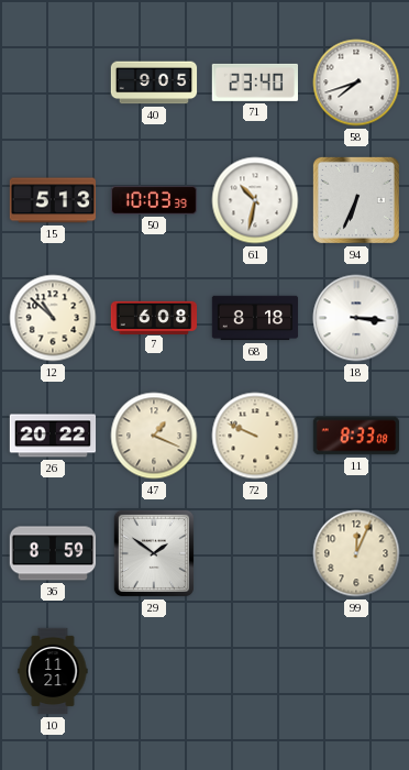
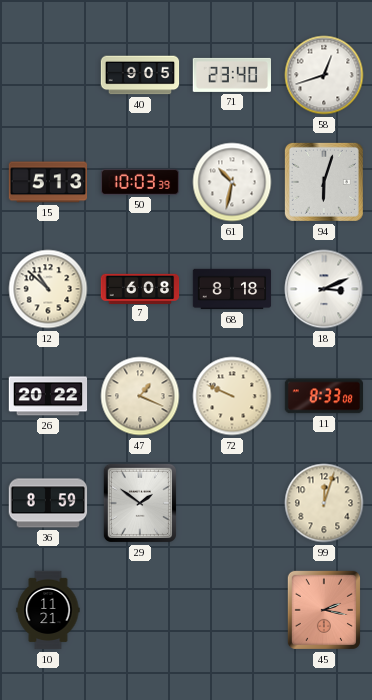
58: 7:42 -> 12:42 (324, 75)
94: 6:34 -> 6:03 (324, 182)
18: 3:16 -> 3:11 (324, 289)
99: 12:04 -> 12:03 (324, 503)
45: none -> 2:17 (324, 610)
